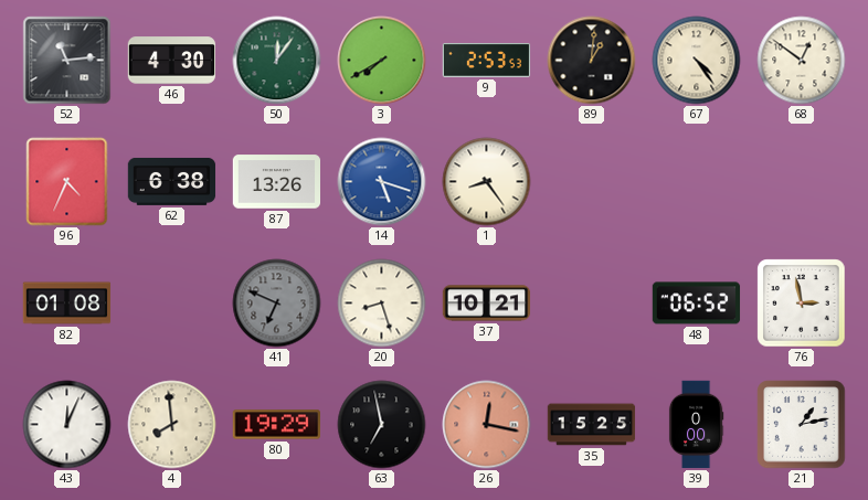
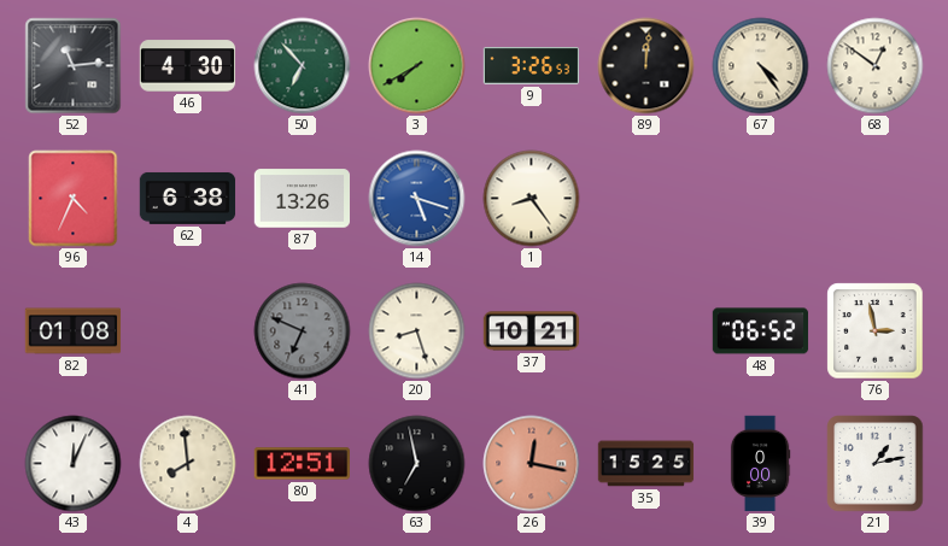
50: 12:06 -> 6:53 (303, 66)
9: 2:53 -> 3:26 (532, 66)
89: 1:01 -> 12:01 (646, 66)
80: 19:29 -> 12:51 (302, 464)
